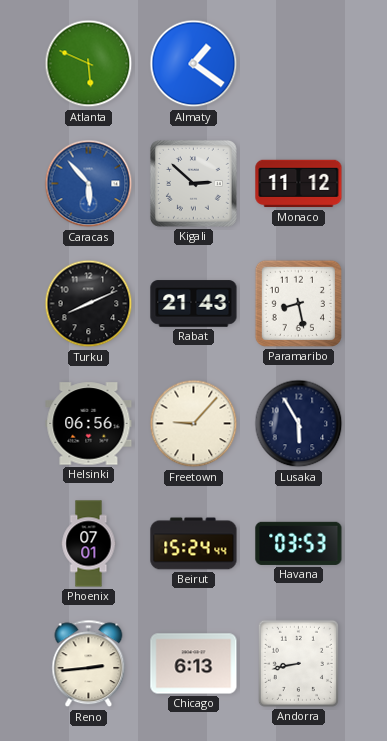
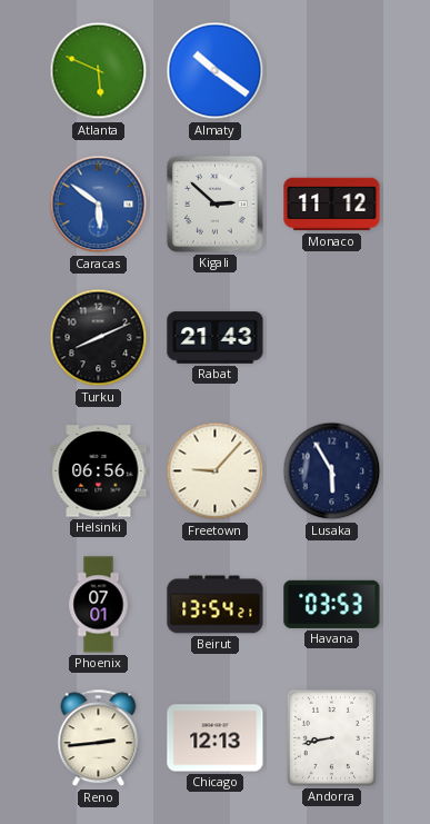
Almaty: 1:21 -> 10:21 (216, 71)
Caracas: 5:53 -> 5:51 (99, 205)
Paramaribo: 8:28 -> none (298, 303)
Beirut: 15:24 -> 13:54 (216, 605)
Chicago: 6:13 -> 12:13 (216, 738)
